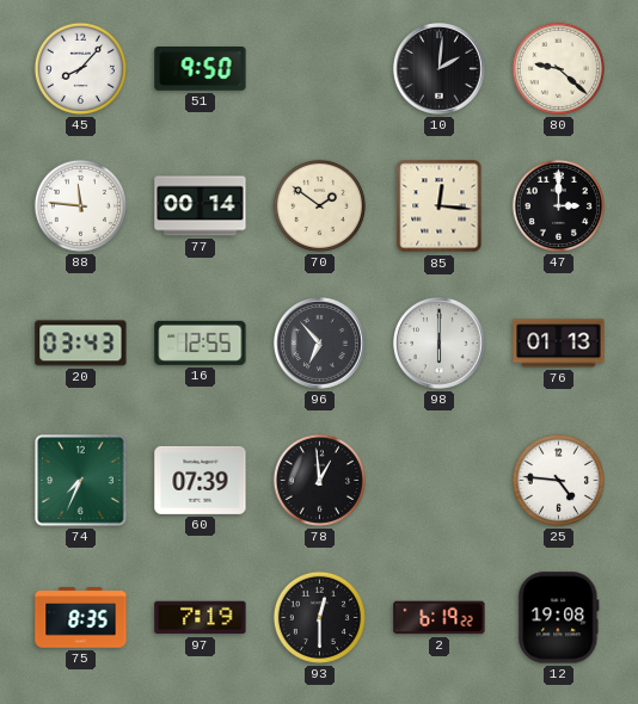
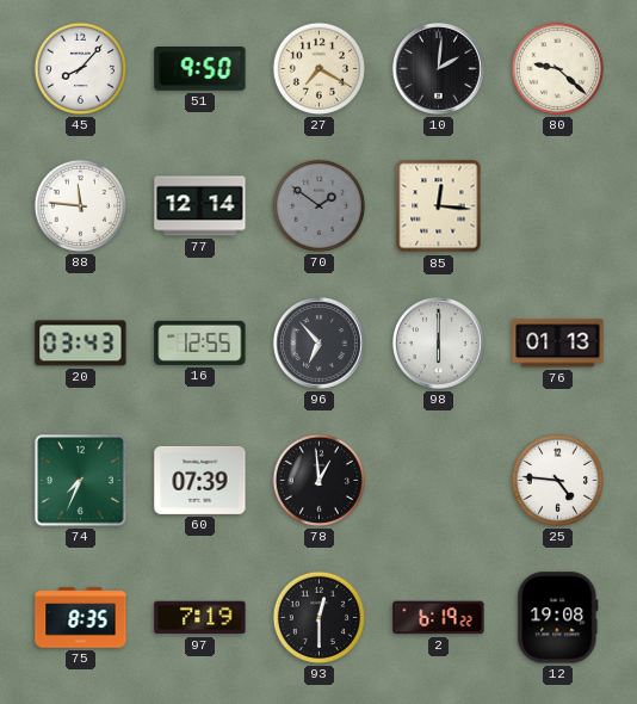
27: none -> 7:20 (318, 68)
77: 00:14 -> 12:14 (200, 206)
70 dial: cream -> grey (318, 205)
47: 3:00 -> none (558, 205)
